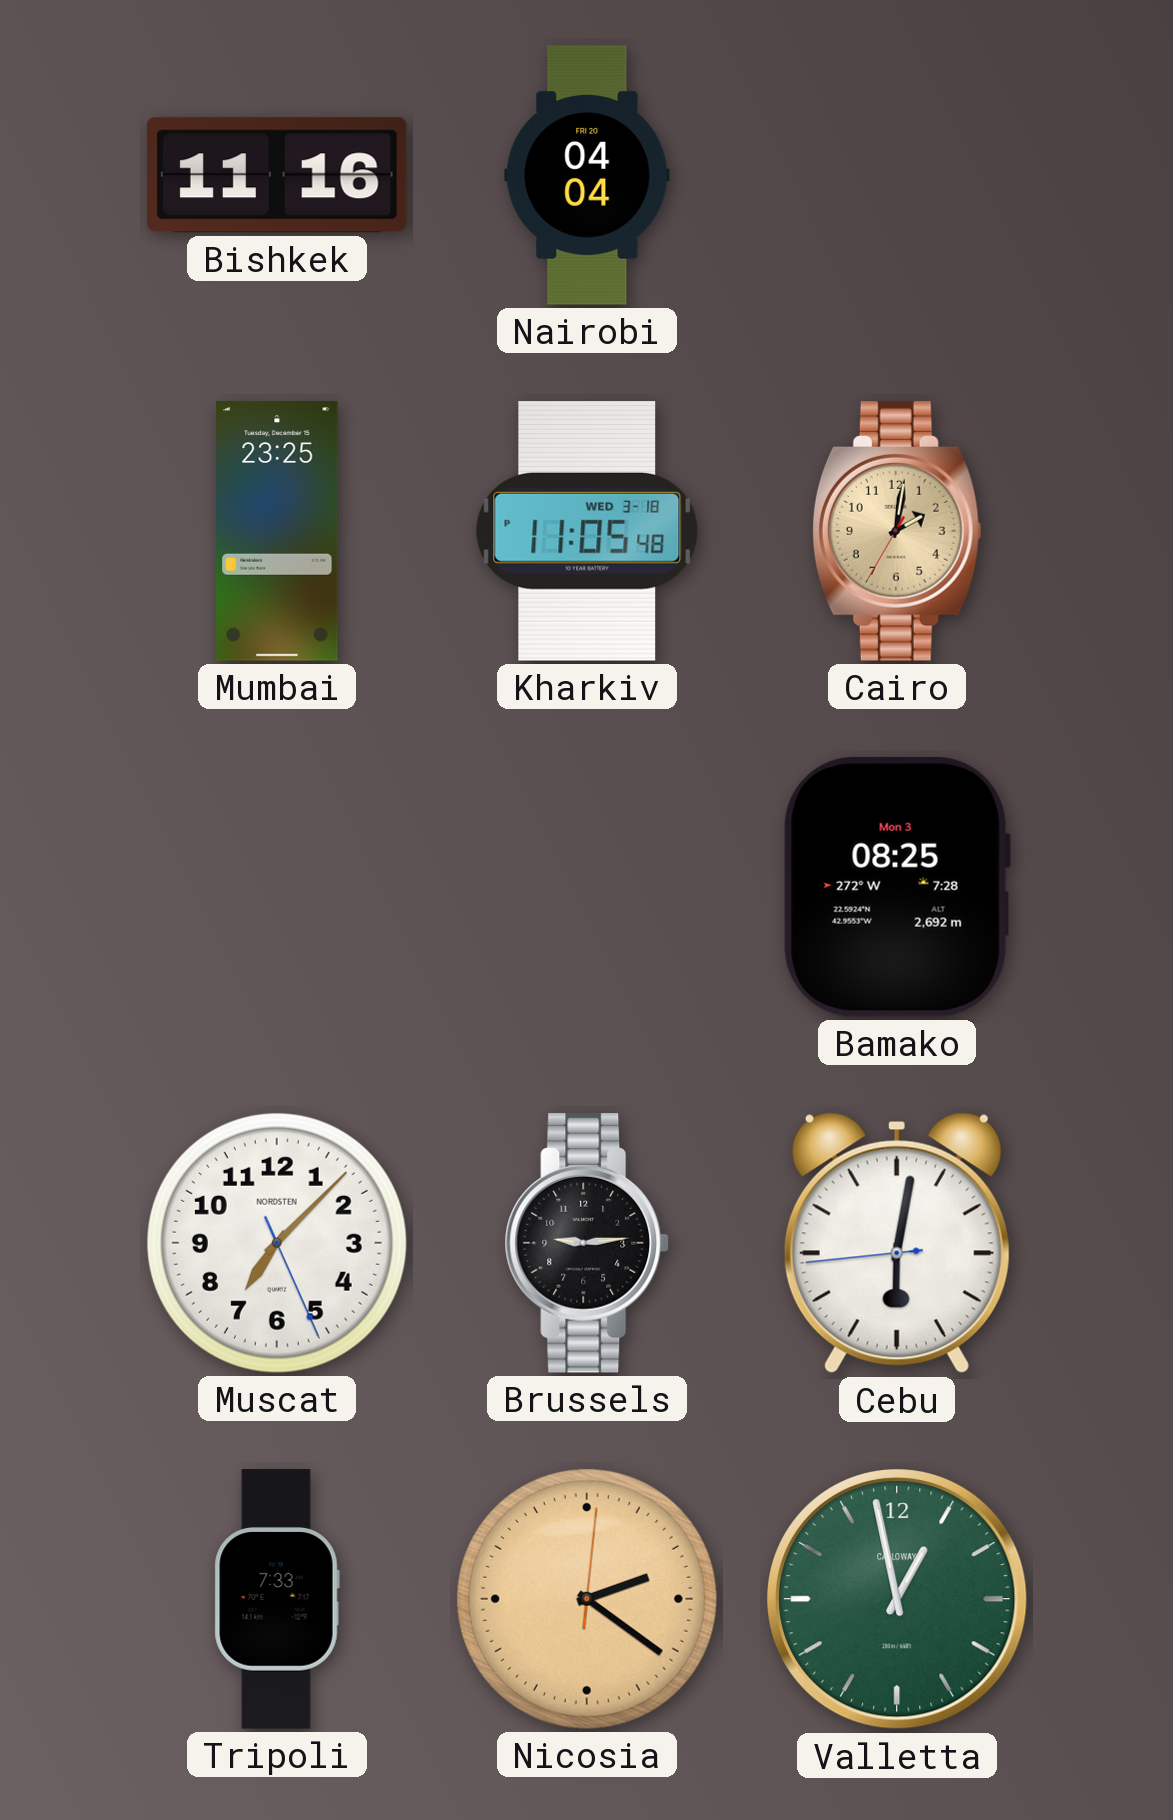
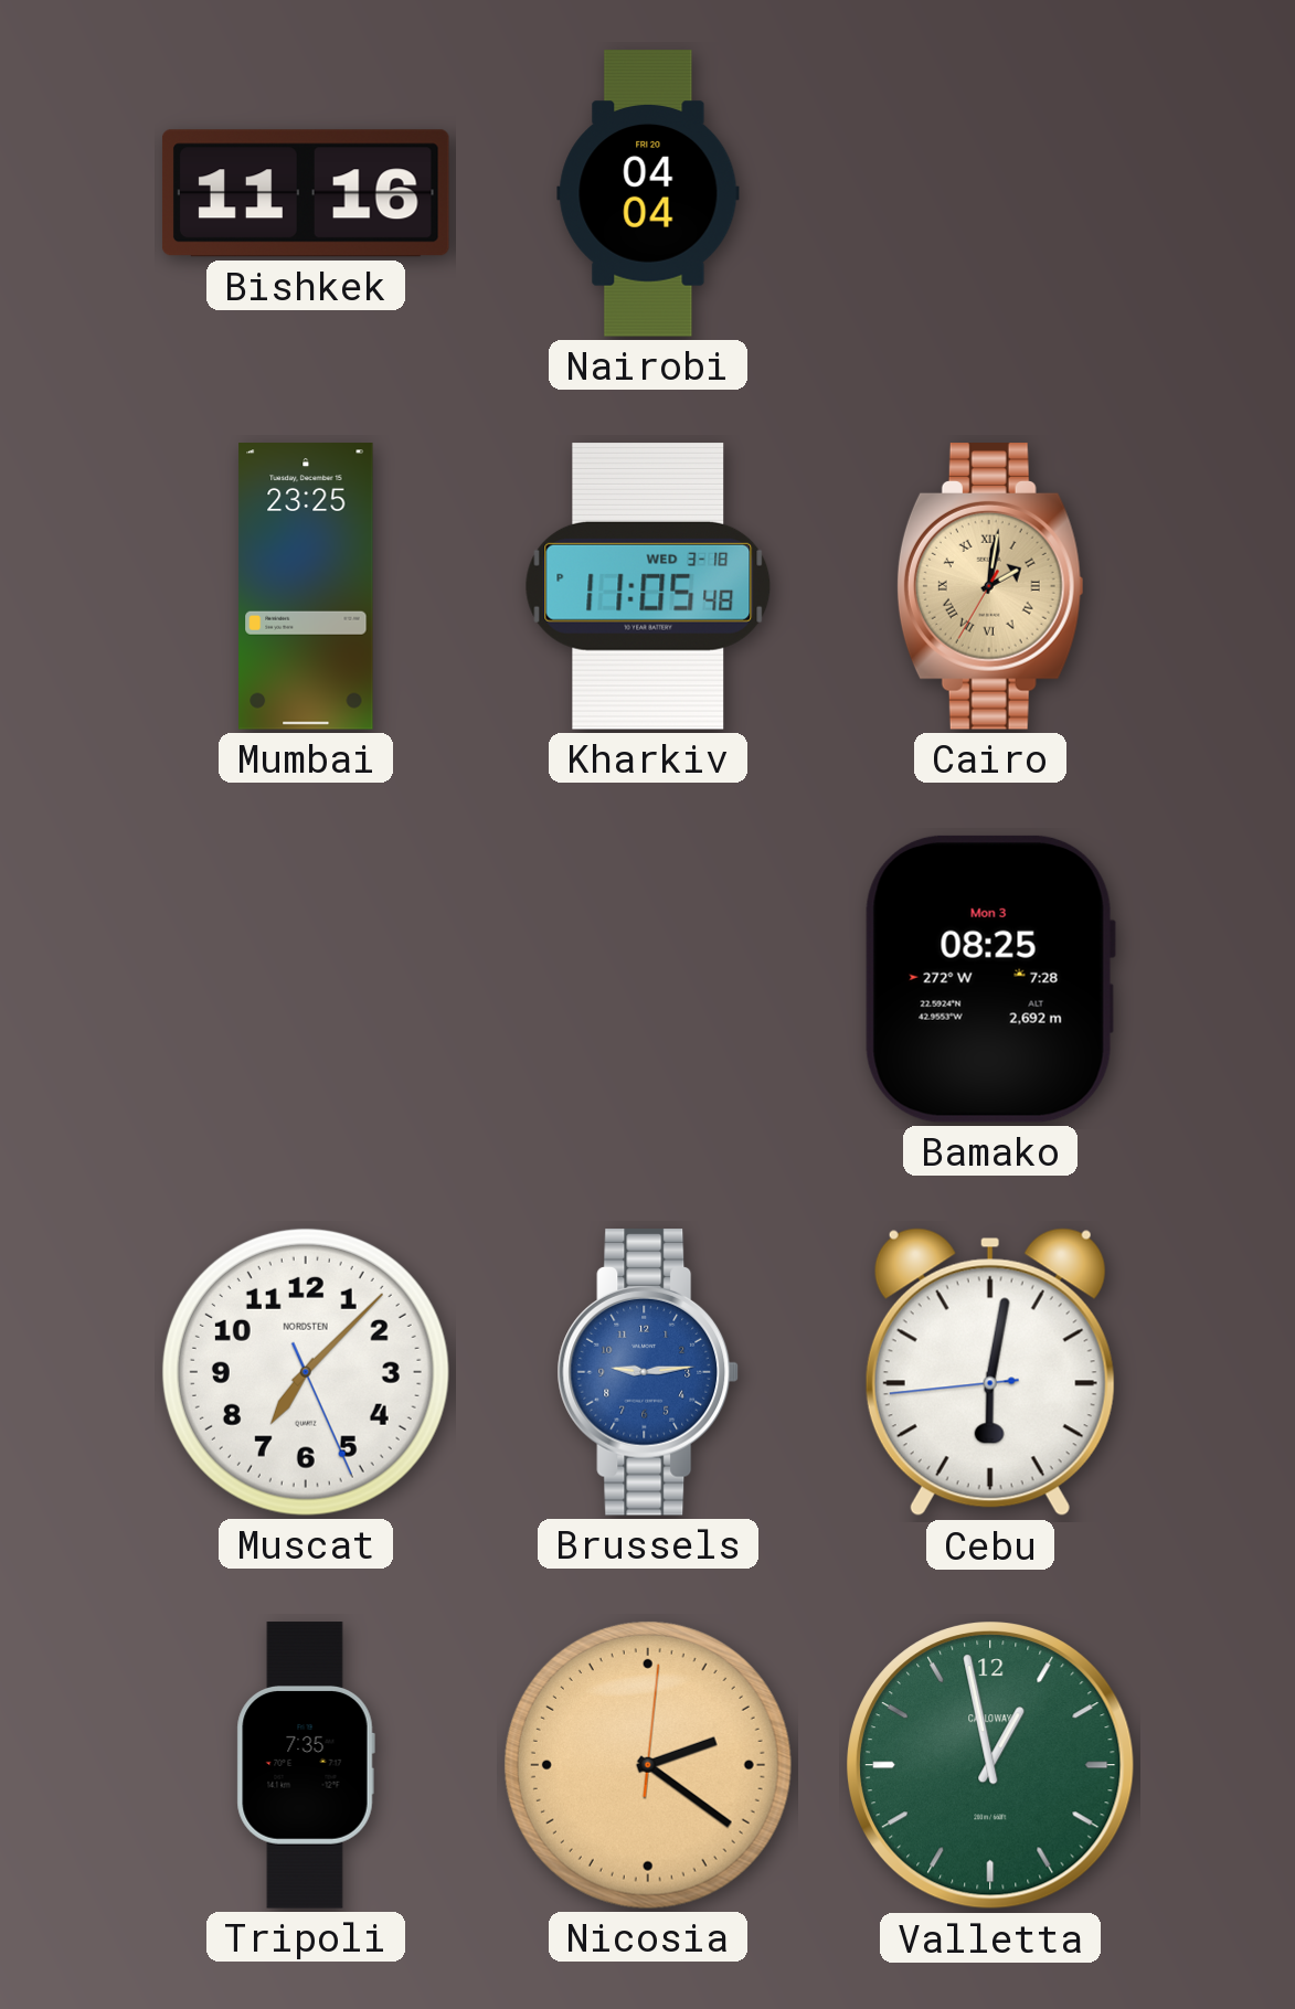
Cairo numerals: Arabic -> Roman (990, 587)
Brussels dial: black -> blue (648, 1373)
Tripoli: 7:33 -> 7:35 (306, 1765)
